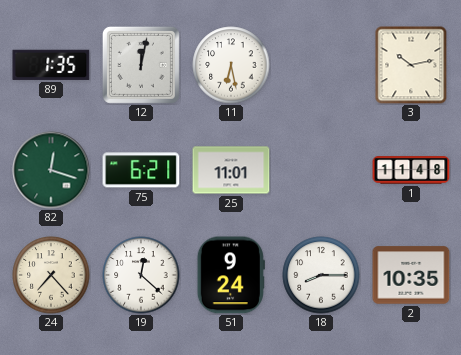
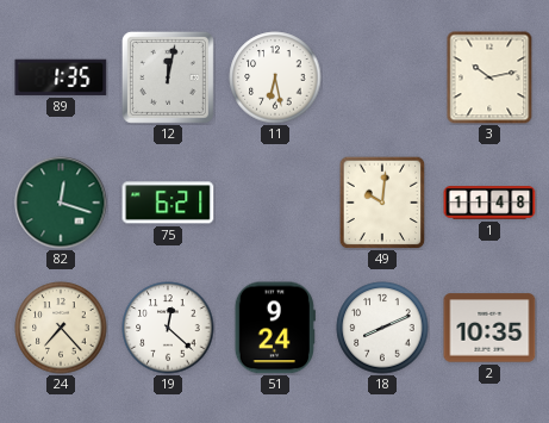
25: 11:01 -> none (231, 170)
49: none -> 10:01 (382, 203)
18: 8:15 -> 8:11 (382, 328)
